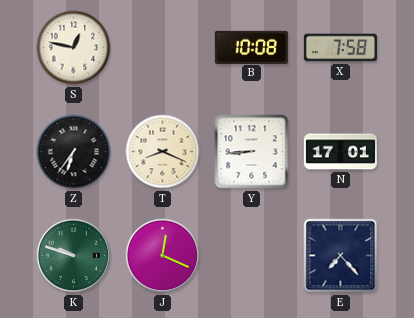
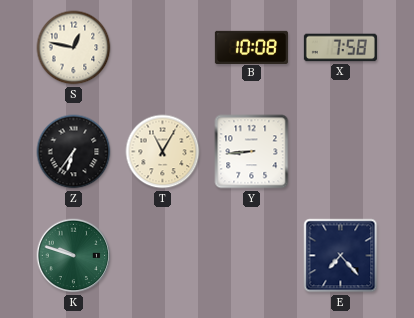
T: 8:19 -> 11:05 (163, 152)
N: 17:01 -> none (340, 152)
J: 12:19 -> none (163, 256)
